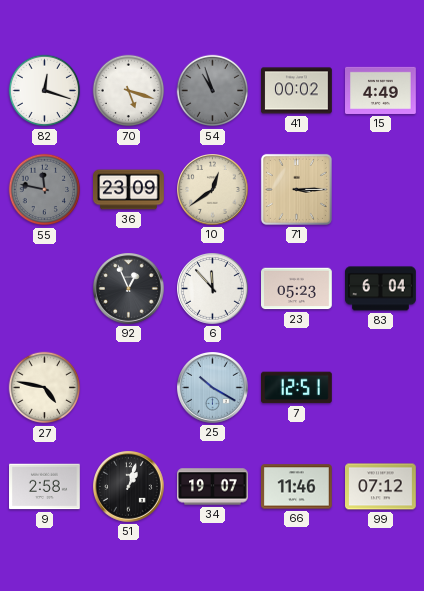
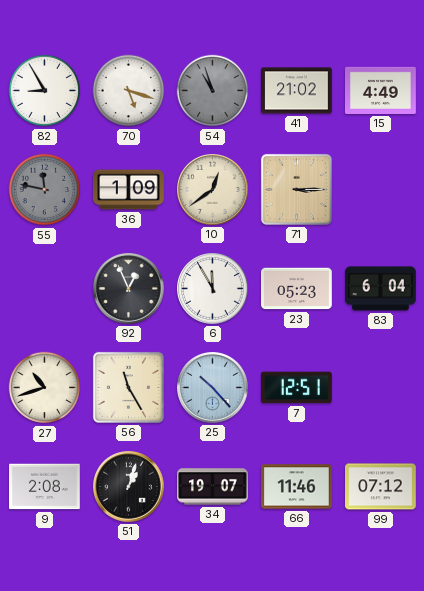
82: 12:18 -> 8:55 (45, 91)
41: 00:02 -> 21:02 (297, 91)
36: 23:09 -> 1:09 (129, 190)
6: 11:53 -> 11:55 (213, 289)
27: 4:47 -> 10:42 (45, 388)
56: none -> 11:25 (128, 387)
25: 10:20 -> 10:23 (213, 388)
9: 2:58 -> 2:08 (45, 487)
